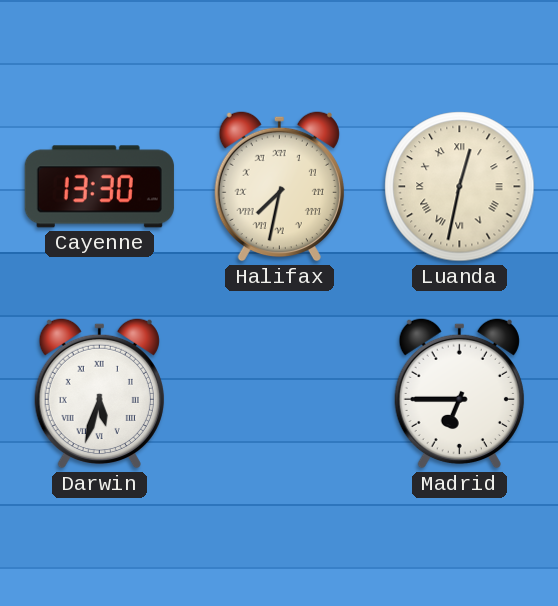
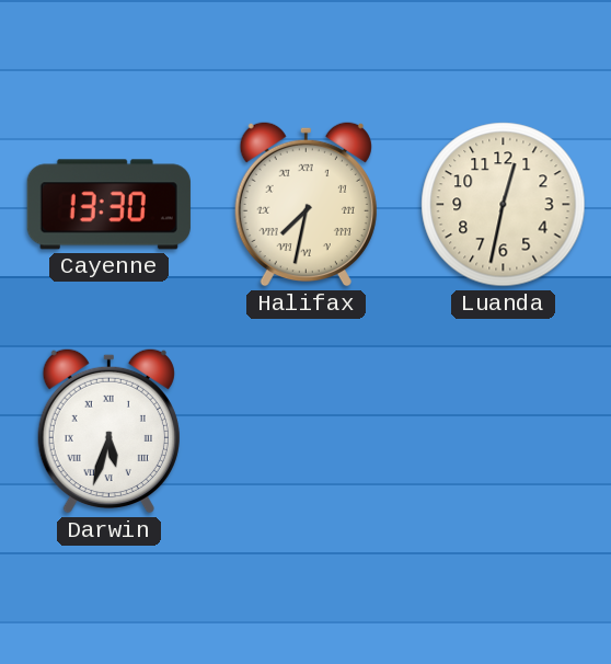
Luanda numerals: Roman -> Arabic (504, 205)
Madrid: 6:45 -> none (459, 393)
